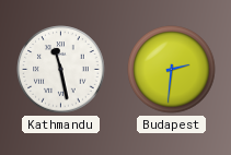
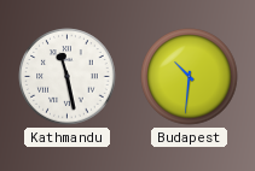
Budapest: 2:31 -> 10:31 (190, 77)
